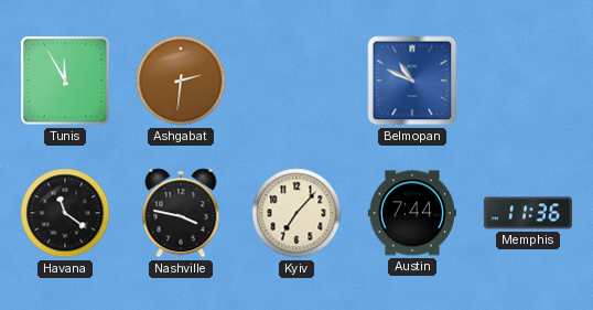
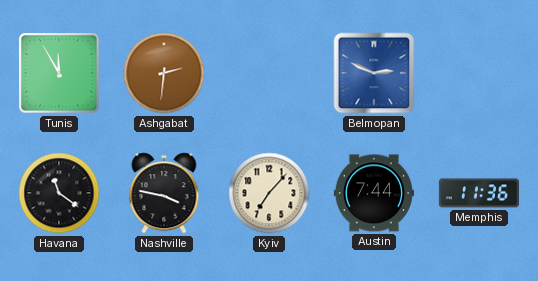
Belmopan: 10:49 -> 2:49 (374, 73)
